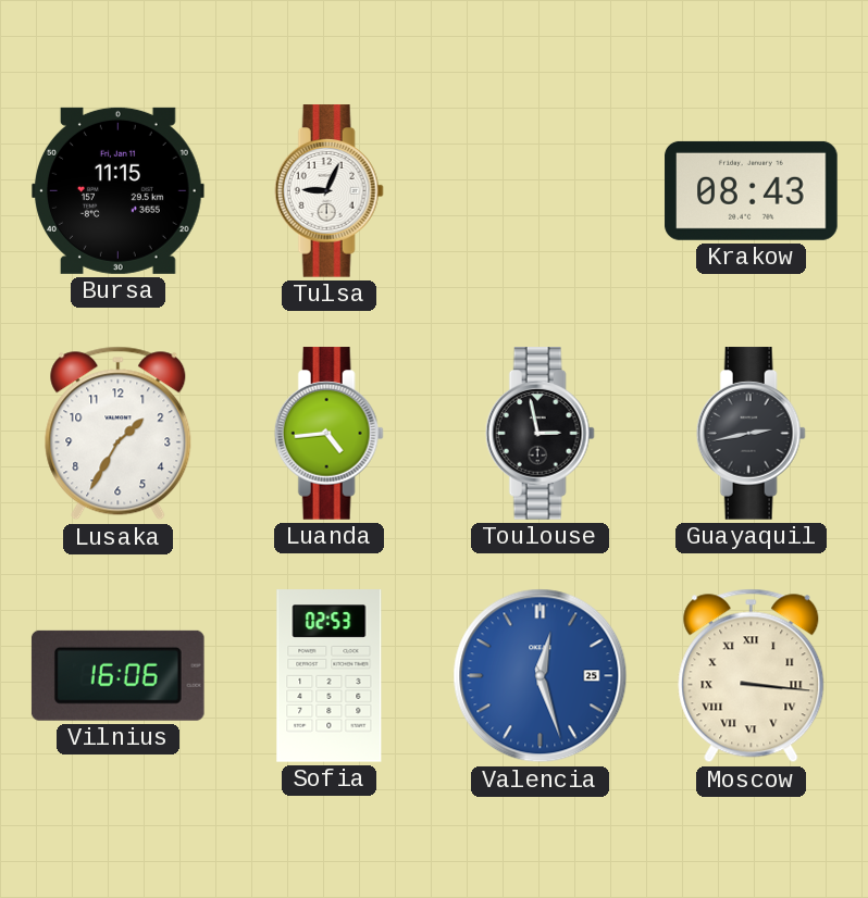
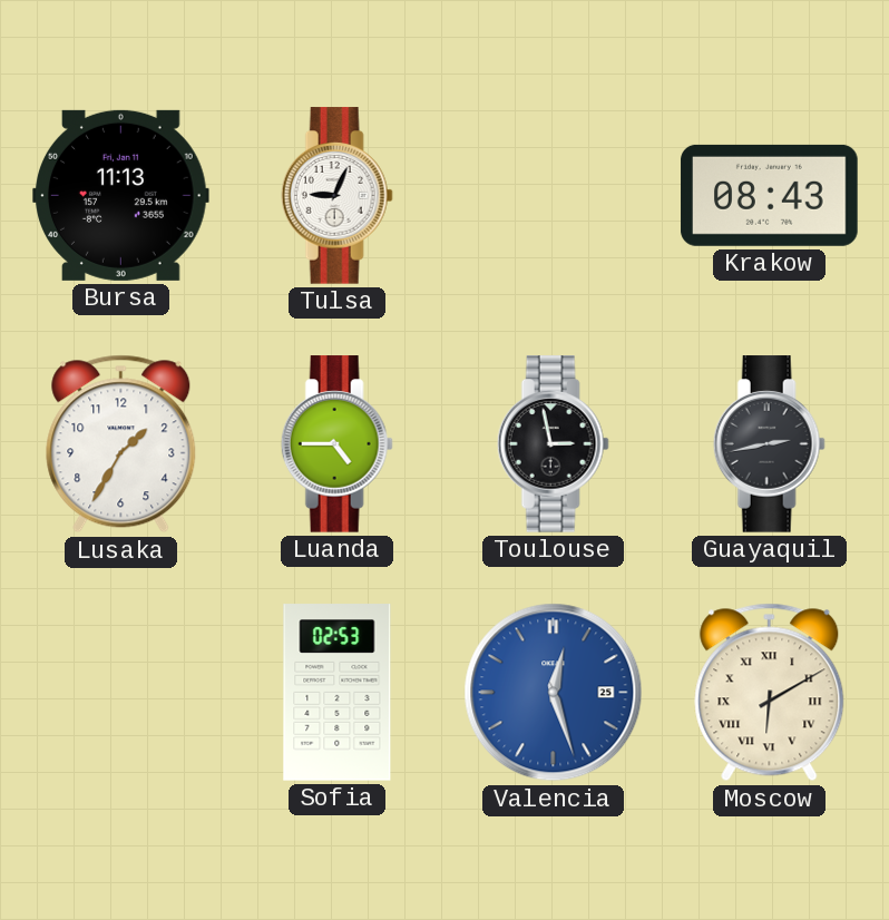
Bursa: 11:15 -> 11:13 (121, 195)
Luanda: 4:44 -> 4:45 (336, 444)
Vilnius: 16:06 -> none (117, 675)
Moscow: 3:16 -> 6:10 (770, 693)
